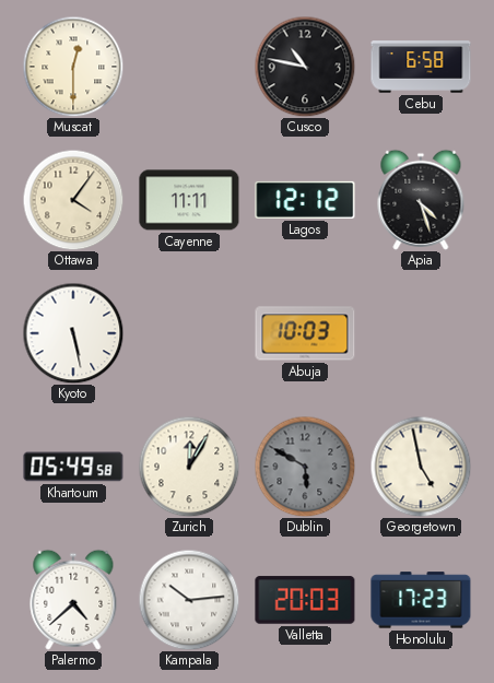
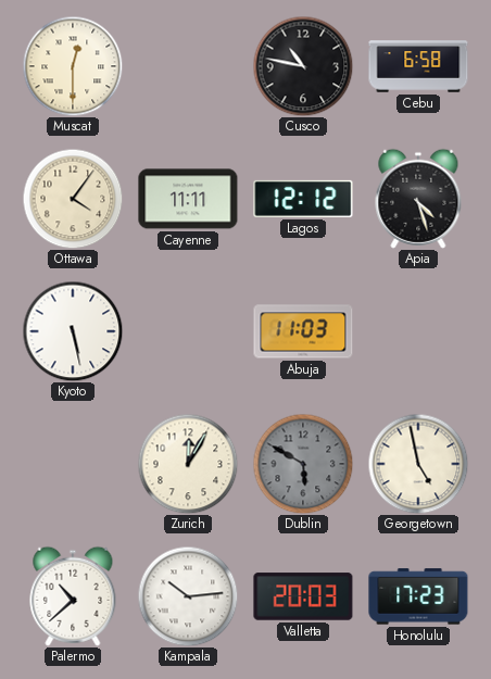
Abuja: 10:03 -> 11:03 (303, 331)
Khartoum: 05:49 -> none (73, 467)
Palermo: 4:38 -> 10:38 (73, 596)
